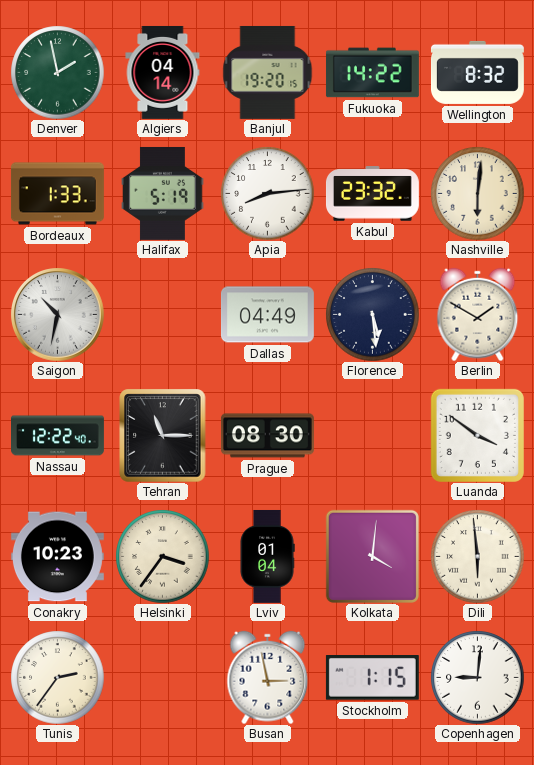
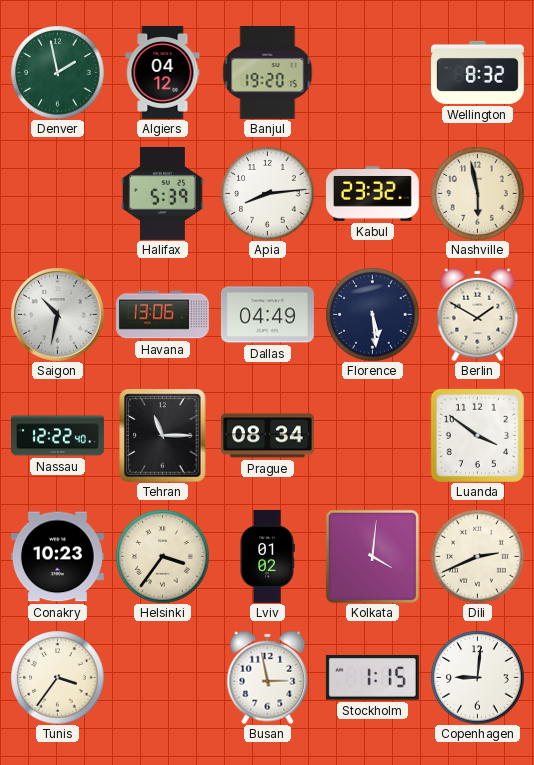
Algiers: 04:14 -> 04:12 (163, 72)
Fukuoka: 14:22 -> none (372, 73)
Bordeaux: 1:33 -> none (57, 194)
Halifax: 5:19 -> 5:39 (163, 193)
Nashville: 6:01 -> 5:58 (477, 193)
Havana: none -> 13:06 (162, 315)
Prague: 08:30 -> 08:34 (267, 436)
Lviv: 01:04 -> 01:02 (267, 556)
Dili: 5:59 -> 2:41 (477, 556)
Tunis: 2:36 -> 3:36 (57, 677)
